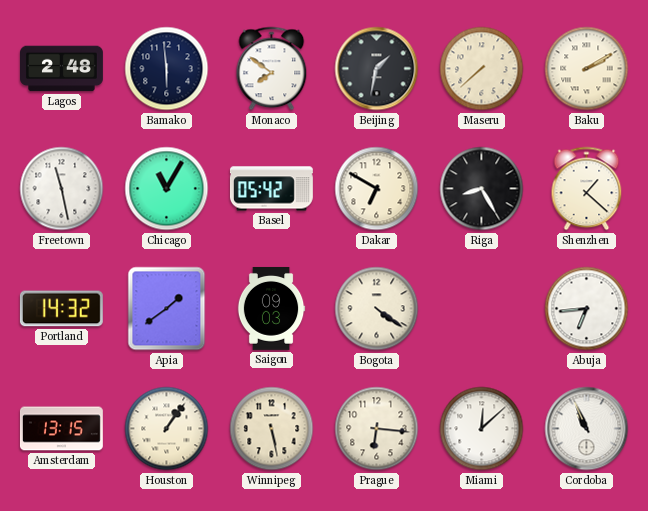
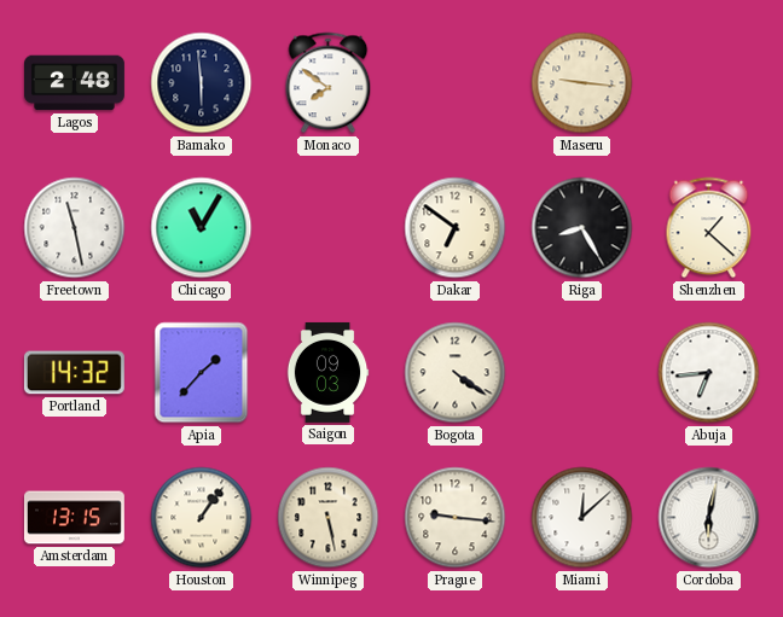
Beijing: 1:32 -> none (377, 69)
Maseru: 7:38 -> 9:16 (582, 83)
Baku: 2:10 -> none (587, 69)
Basel: 05:42 -> none (271, 189)
Dakar: 6:50 -> 6:51 (456, 228)
Apia: 1:39 -> 1:37 (202, 373)
Prague: 6:16 -> 9:16 (456, 518)
Cordoba: 10:56 -> 6:02 (709, 518)
